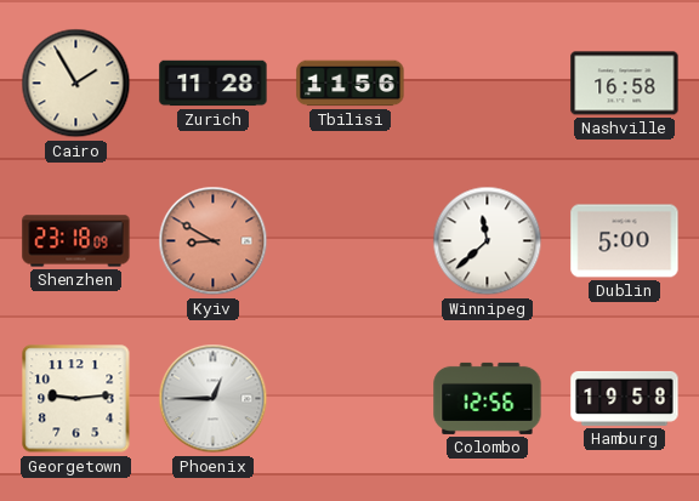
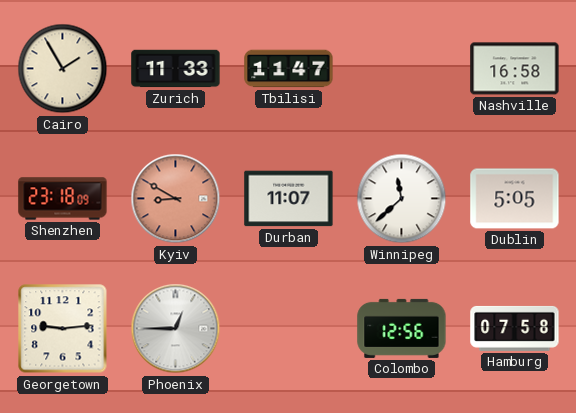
Zurich: 11:28 -> 11:33 (176, 69)
Tbilisi: 11:56 -> 11:47 (289, 69)
Durban: none -> 11:07 (289, 199)
Dublin: 5:00 -> 5:05 (515, 199)
Hamburg: 19:58 -> 07:58 (515, 328)
